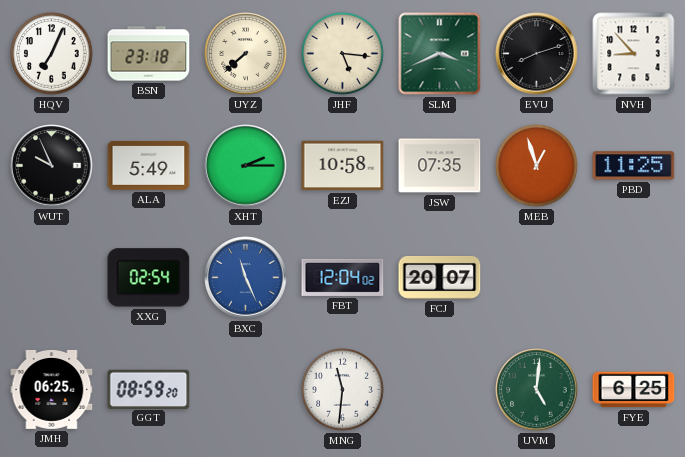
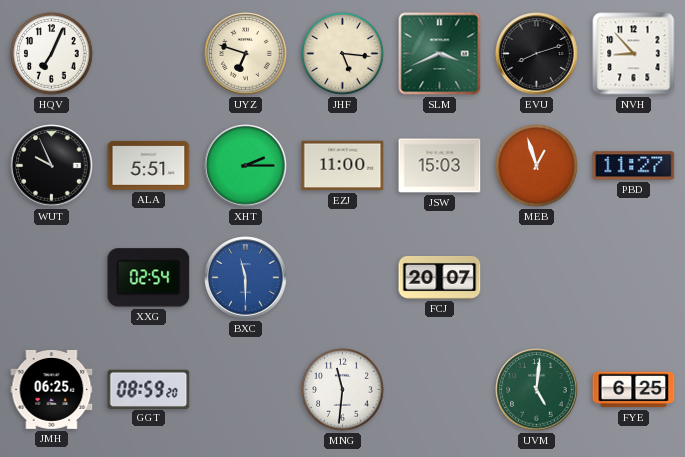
BSN: 23:18 -> none (149, 54)
UYZ: 7:38 -> 6:48 (246, 54)
ALA: 5:49 -> 5:51 (149, 165)
EZJ: 10:58 -> 11:00 (343, 166)
JSW: 07:35 -> 15:03 (440, 166)
PBD: 11:25 -> 11:27 (634, 166)
BXC: 11:26 -> 11:30 (246, 278)
FBT: 12:04 -> none (343, 277)
